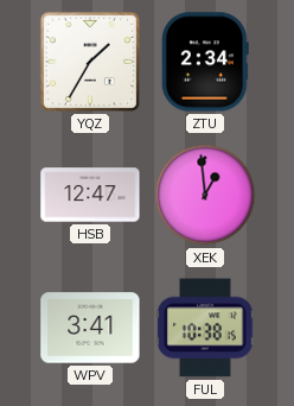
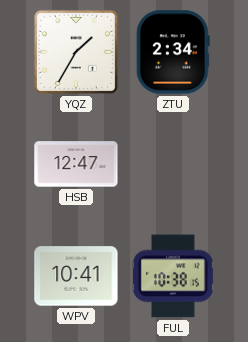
XEK: 12:59 -> none (205, 195)
WPV: 3:41 -> 10:41 (76, 276)
